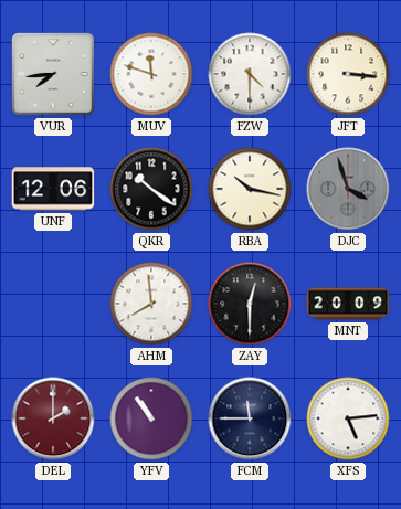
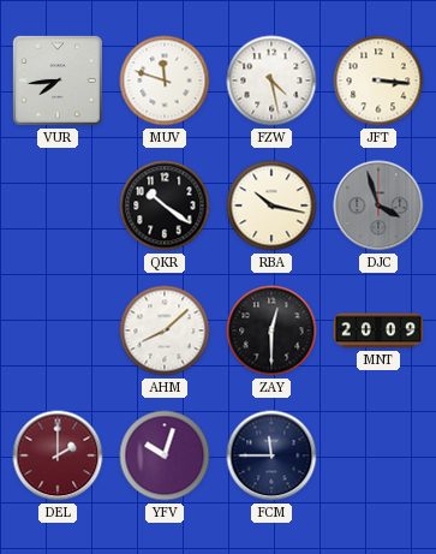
FZW: 4:30 -> 4:28 (271, 81)
UNF: 12:06 -> none (53, 189)
AHM: 7:59 -> 8:08 (165, 330)
YFV: 10:54 -> 10:03 (165, 455)
XFS: 5:14 -> none (348, 418)
